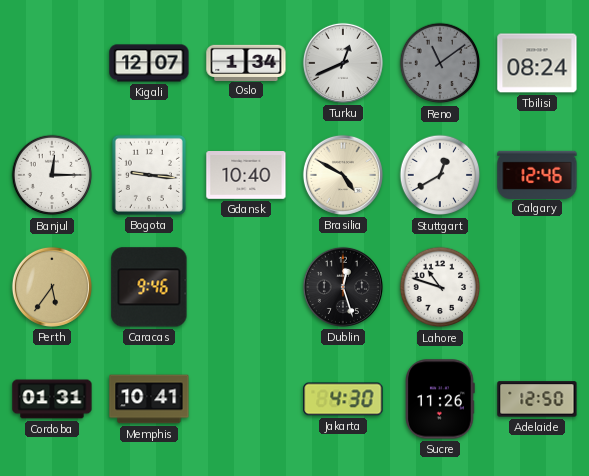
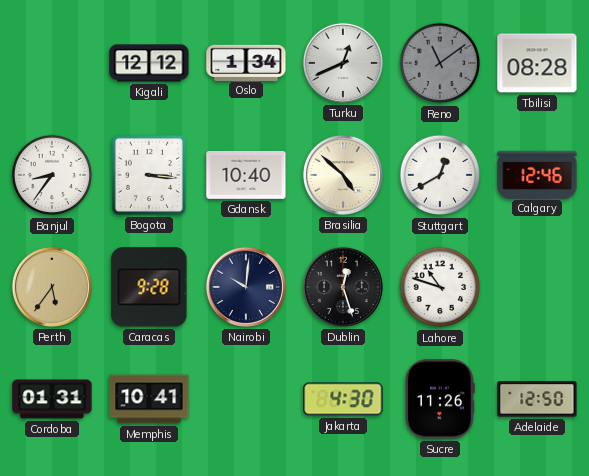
Kigali: 12:07 -> 12:12 (149, 63)
Tbilisi: 08:24 -> 08:28 (537, 63)
Banjul: 12:15 -> 8:36 (52, 175)
Bogota: 9:16 -> 3:16 (149, 175)
Brasilia: 4:50 -> 4:52 (343, 175)
Caracas: 9:46 -> 9:28 (149, 287)
Nairobi: none -> 10:01 (246, 287)
